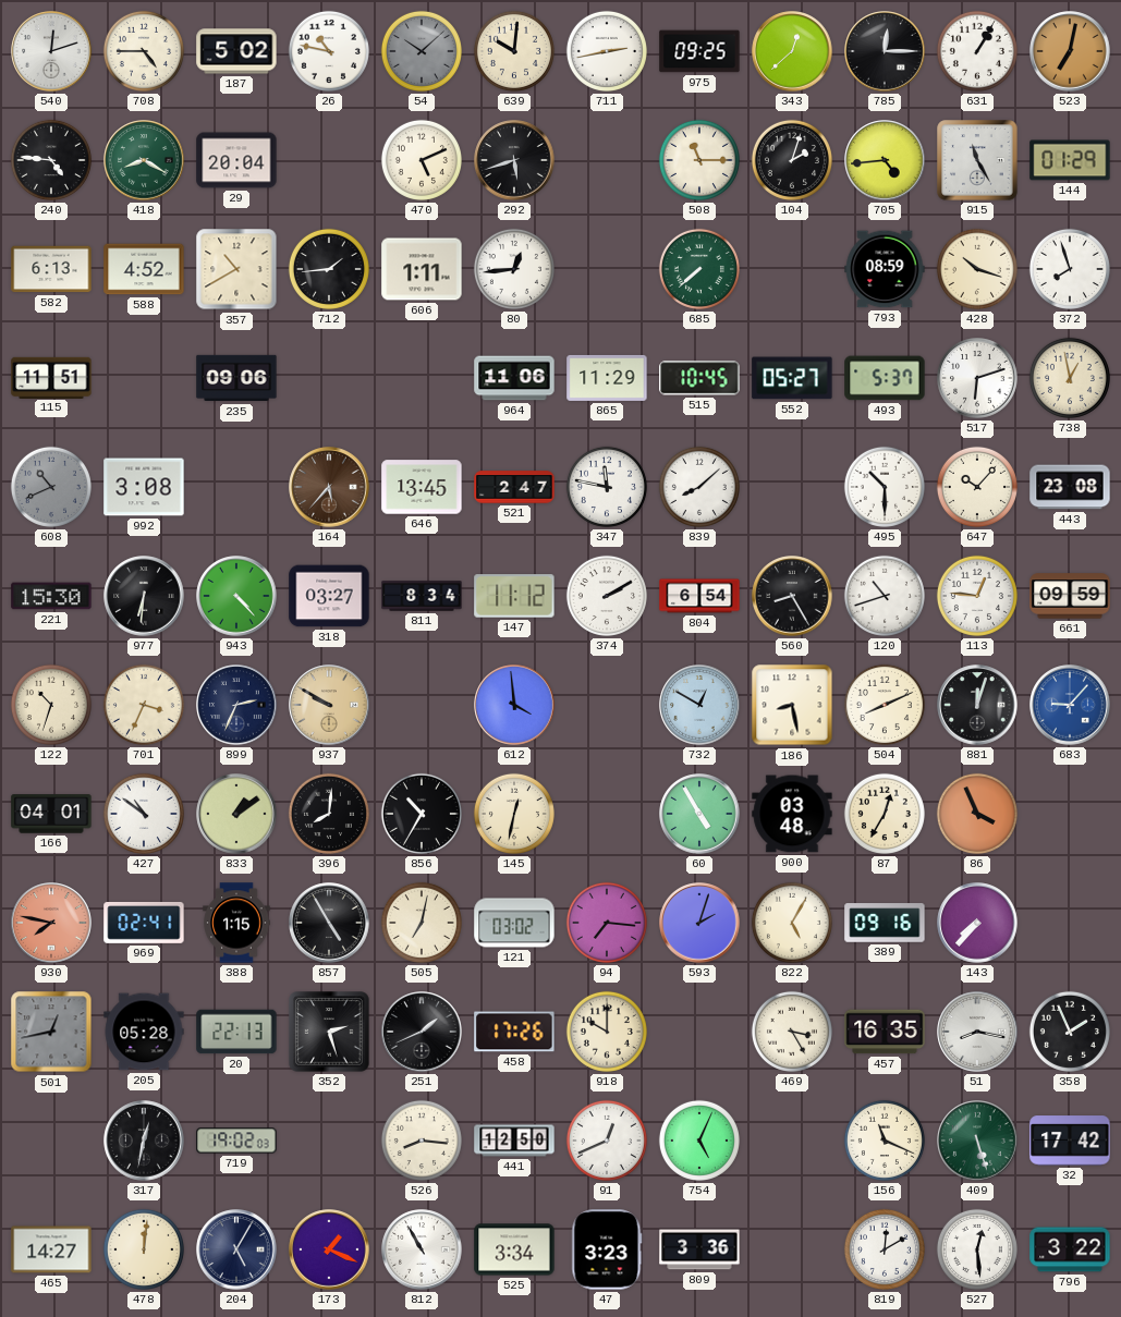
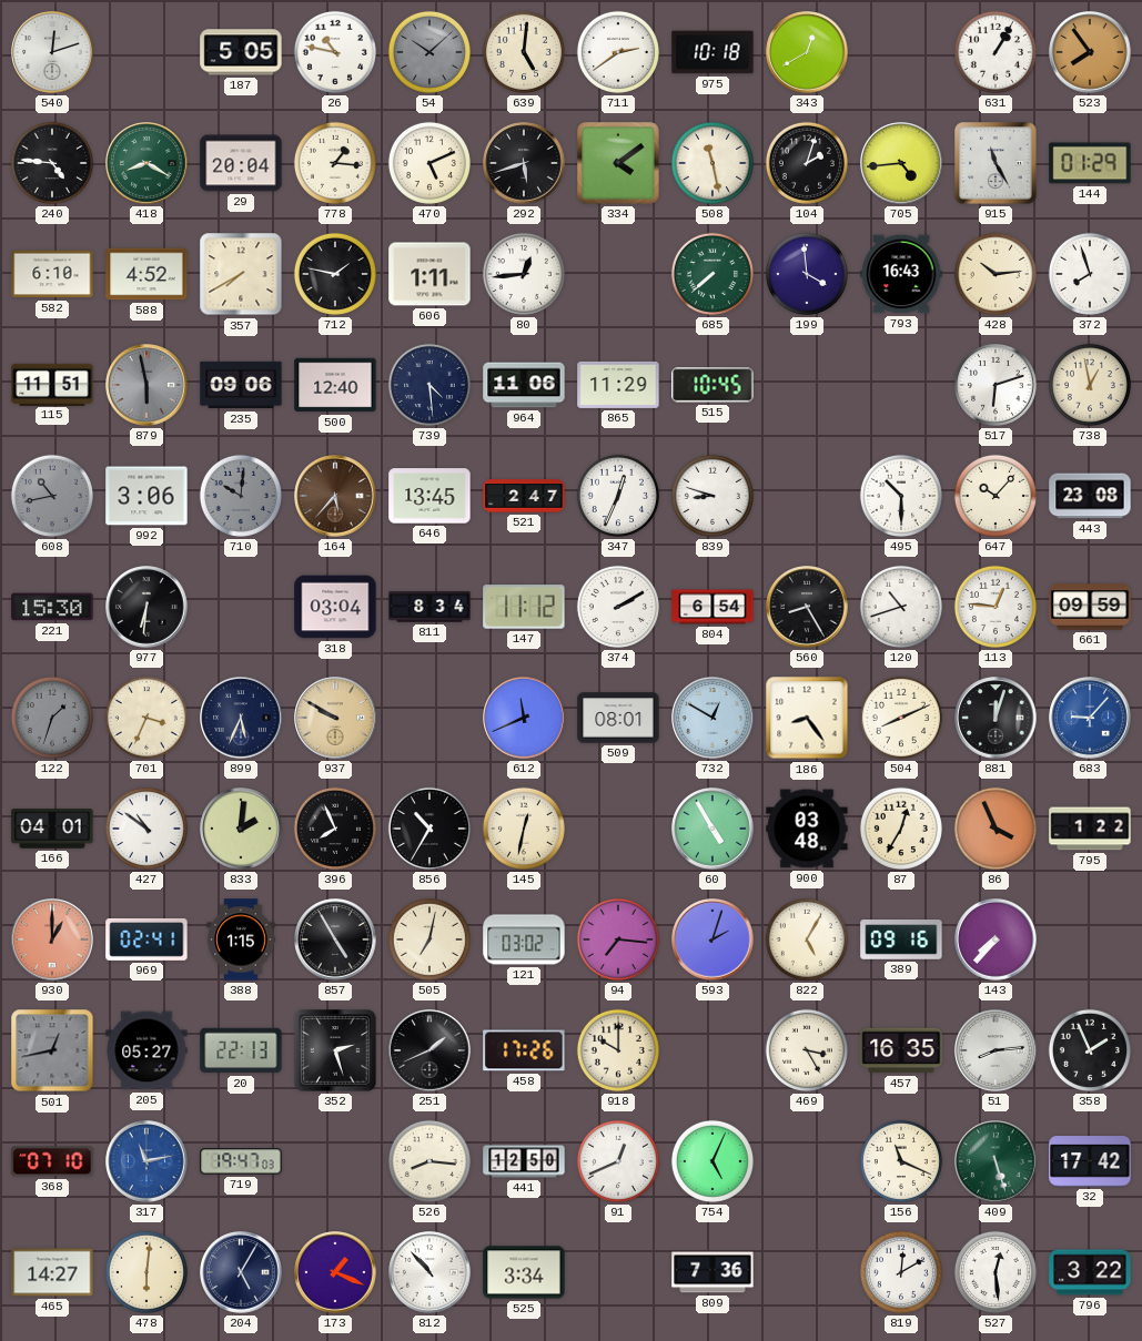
708: 4:45 -> none (144, 51)
187: 5:02 -> 5:05 (241, 52)
639: 10:01 -> 5:01 (524, 52)
711: 2:43 -> 2:39 (618, 52)
975: 09:25 -> 10:18 (713, 52)
343: 12:38 -> 12:40 (807, 52)
785: 12:15 -> none (885, 51)
523: 7:02 -> 7:54 (1090, 52)
778: none -> 1:16 (335, 163)
334: none -> 4:09 (618, 163)
508: 11:15 -> 11:28 (713, 163)
582: 6:13 -> 6:10 (52, 274)
357: 10:40 -> 7:40 (241, 274)
712: 1:44 -> 1:47 (335, 274)
199: none -> 3:59 (807, 274)
793: 08:59 -> 16:43 (901, 274)
428: 10:18 -> 10:14 (996, 274)
879: none -> 5:58 (146, 385)
500: none -> 12:40 (335, 385)
739: none -> 4:29 (429, 385)
552: 05:27 -> none (792, 378)
493: 5:37 -> none (885, 378)
608: 10:41 -> 10:43 (52, 496)
992: 3:08 -> 3:06 (146, 496)
710: none -> 10:01 (241, 496)
347: 11:47 -> 12:34 (618, 496)
839: 8:08 -> 8:48 (713, 496)
943: 4:23 -> none (236, 596)
318: 03:27 -> 03:04 (335, 607)
122: 10:33 -> 1:33 (52, 718)
122 dial: cream -> grey (52, 718)
899: 2:34 -> 5:34 (241, 718)
612: 3:59 -> 11:41 (524, 718)
509: none -> 08:01 (618, 718)
186: 8:28 -> 8:24 (807, 718)
833: 1:09 -> 2:01 (241, 829)
396: 8:01 -> 7:56 (335, 829)
795: none -> 1:22 (1090, 829)
930: 7:47 -> 1:00 (52, 939)
205: 05:28 -> 05:27 (146, 1050)
51: 8:17 -> 8:14 (996, 1050)
368: none -> 07:10 (52, 1161)
317: 12:32 -> 11:13 (146, 1161)
317 dial: black -> blue (146, 1161)
719: 19:02 -> 19:47 (241, 1161)
478: 12:01 -> 6:01 (146, 1272)
812: 10:55 -> 10:53 (429, 1272)
47: 3:23 -> none (607, 1249)
809: 3:36 -> 7:36 (713, 1272)
